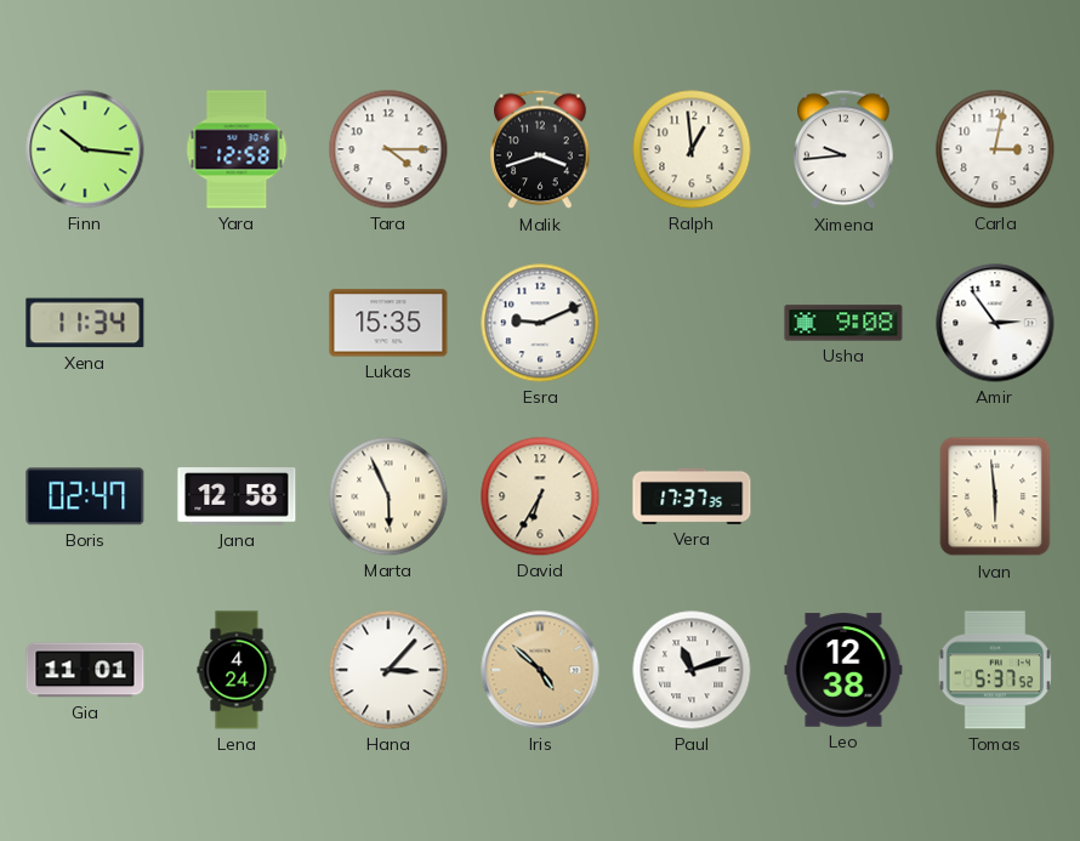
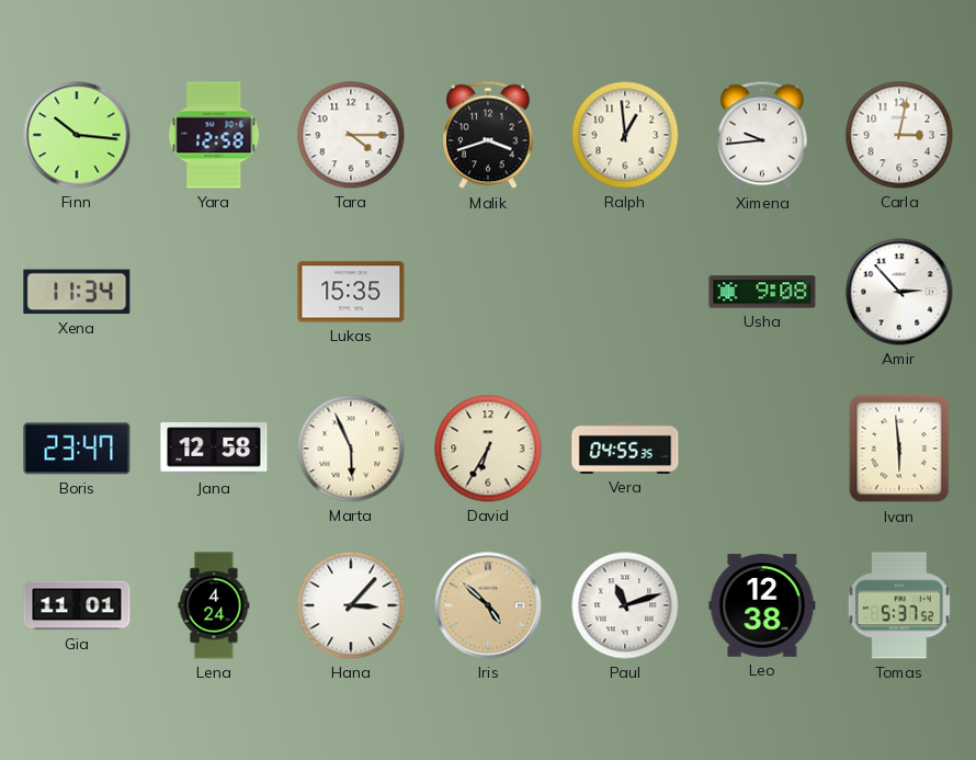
Esra: 9:11 -> none (540, 323)
Amir: 2:54 -> 2:53 (899, 292)
Boris: 02:47 -> 23:47 (77, 449)
Vera: 17:37 -> 04:55 (625, 449)
